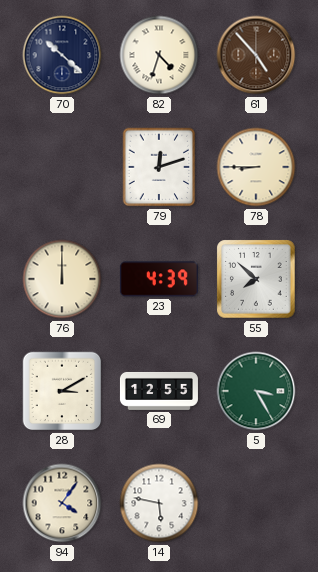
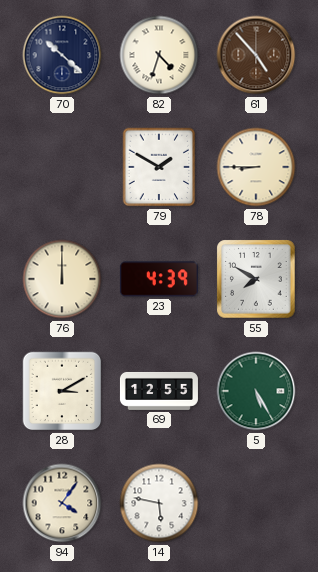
79: 12:12 -> 1:50 (159, 167)
55: 7:52 -> 7:50 (256, 279)
5: 3:25 -> 5:25 (256, 391)
